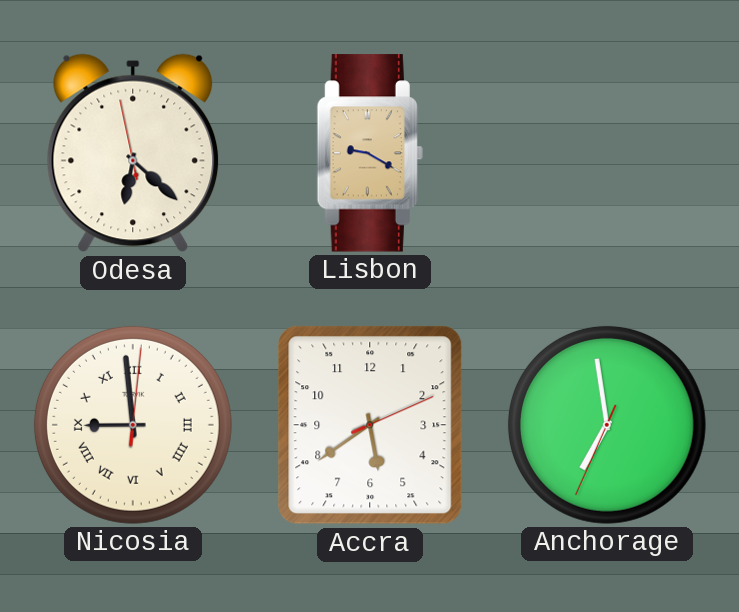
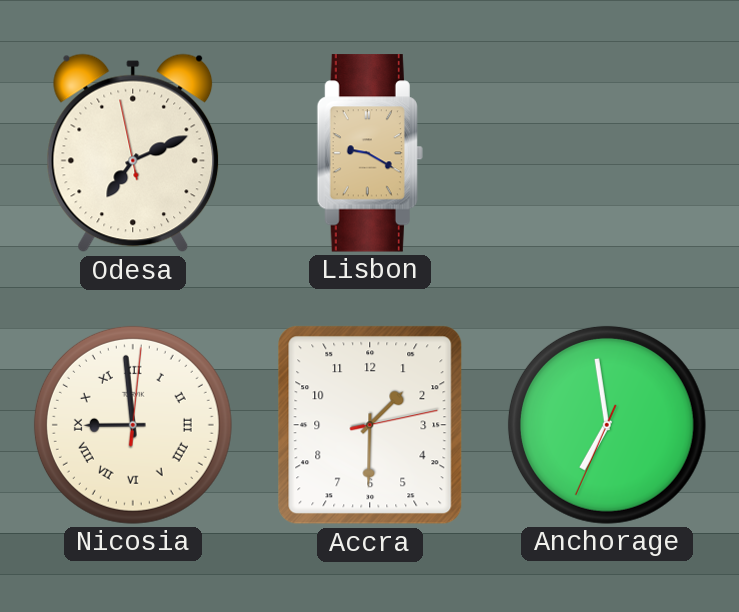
Odesa: 6:21 -> 7:10 (133, 153)
Accra: 5:39 -> 1:30 (370, 425)
